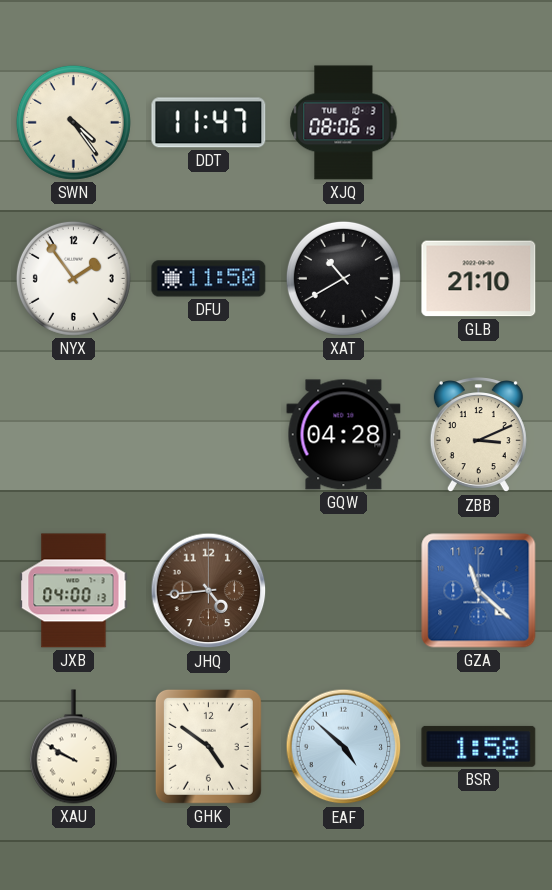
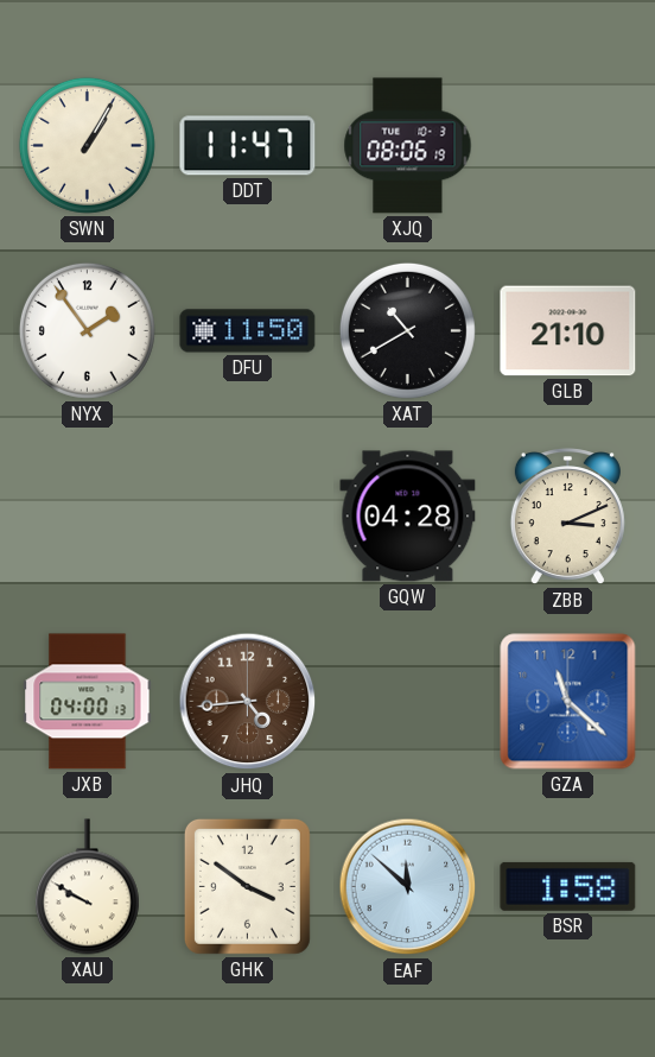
SWN: 4:24 -> 1:05 (87, 145)
GHK: 4:51 -> 3:51 (247, 886)
EAF: 4:52 -> 11:52 (408, 887)
